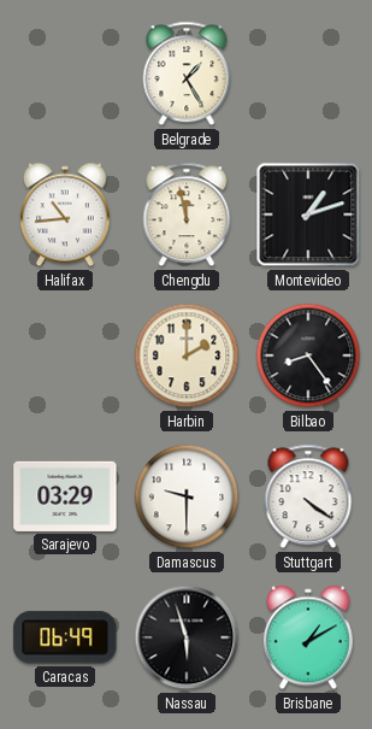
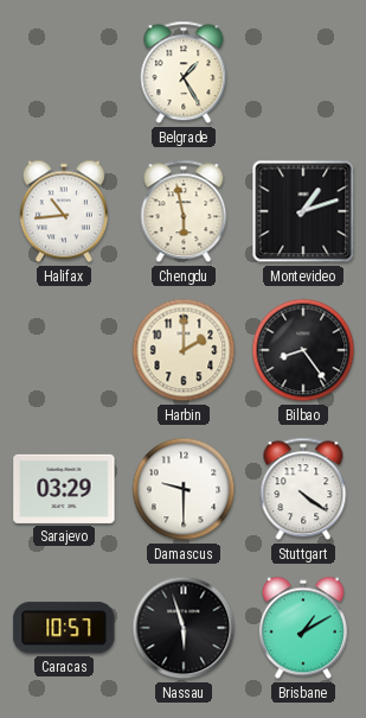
Chengdu: 11:58 -> 5:58 (184, 211)
Caracas: 06:49 -> 10:57 (64, 628)
